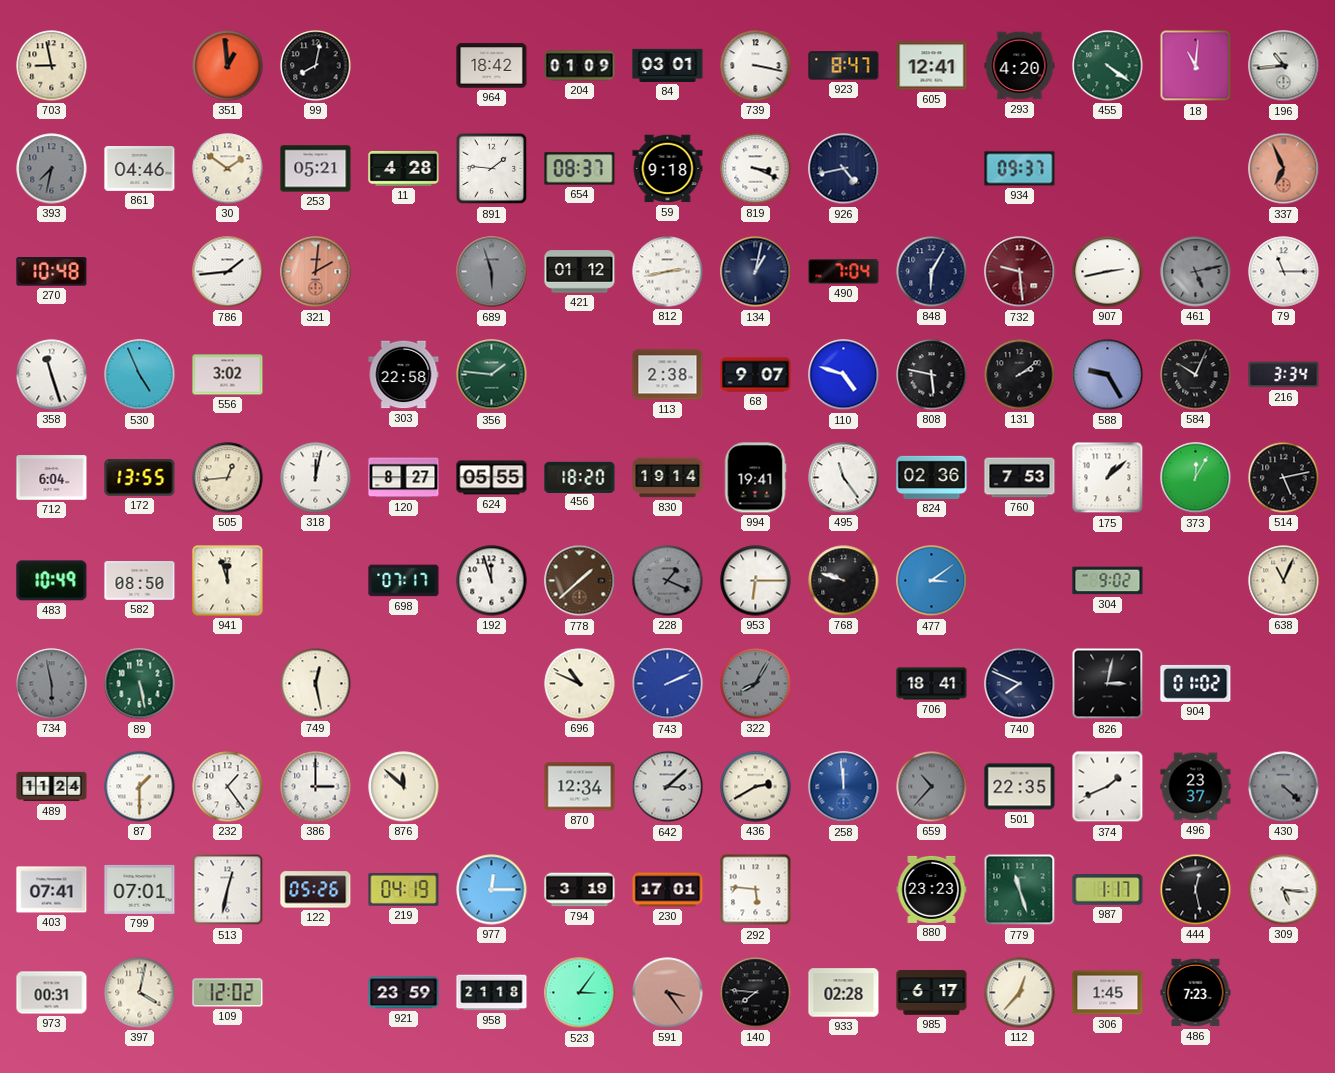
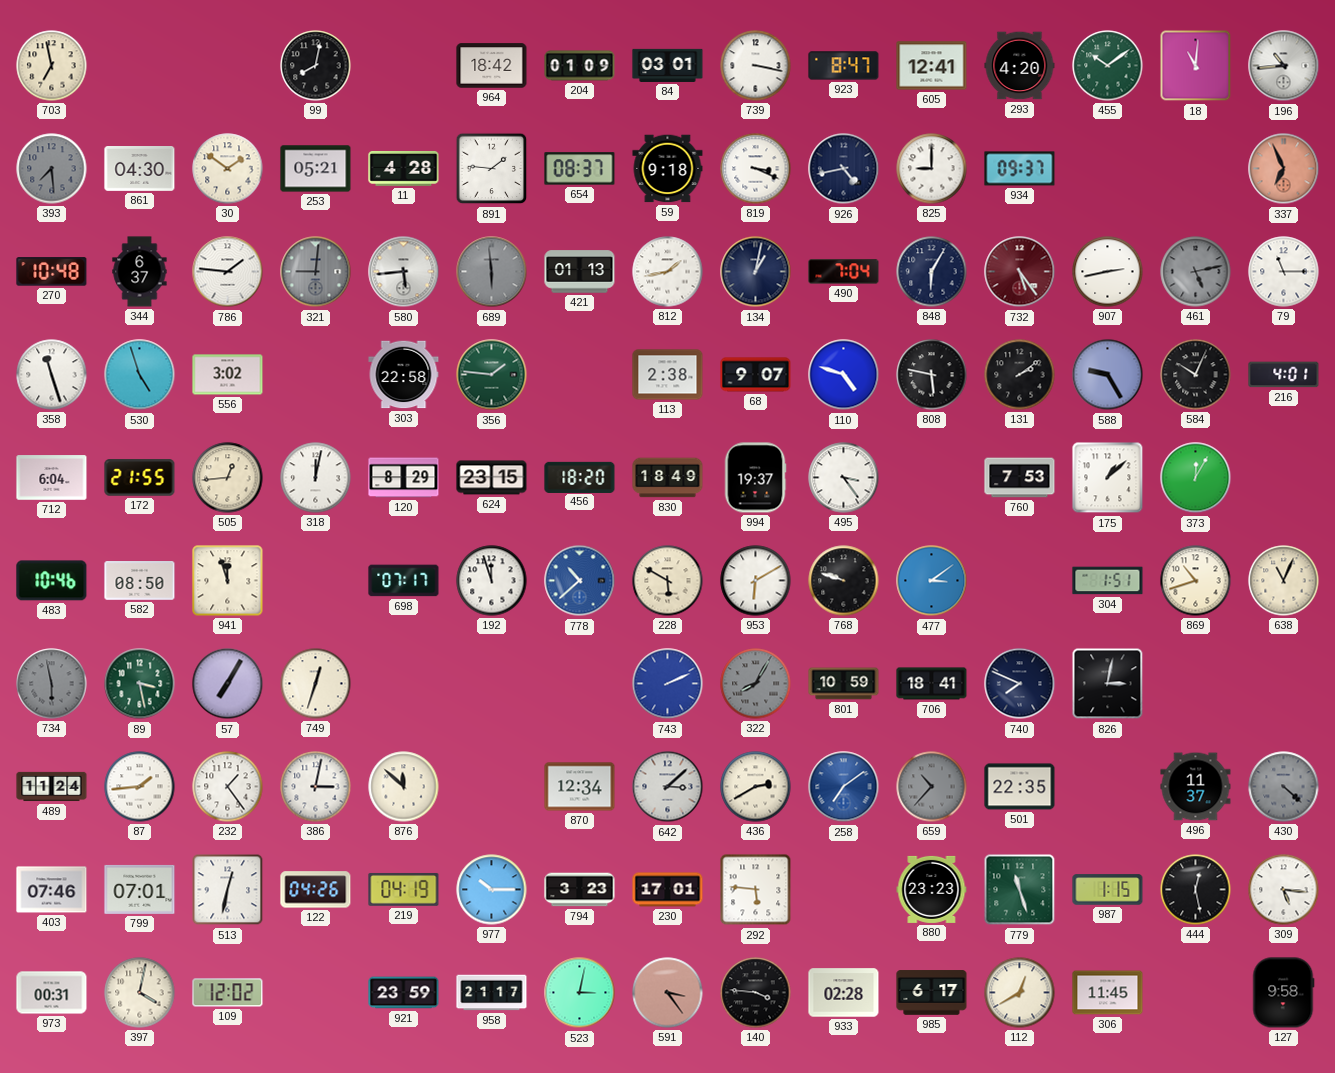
703: 8:58 -> 6:58 (52, 66)
351: 12:59 -> none (228, 66)
455: 4:21 -> 10:09 (1108, 66)
393: 7:32 -> 7:29 (52, 169)
861: 04:46 -> 04:30 (140, 169)
825: none -> 9:00 (932, 169)
344: none -> 6:37 (140, 272)
786: 1:44 -> 1:46 (228, 272)
321: 2:01 -> 9:01 (316, 272)
321 dial: salmon -> grey (316, 272)
580: none -> 5:44 (404, 272)
689: 5:57 -> 5:59 (492, 272)
421: 01:12 -> 01:13 (580, 272)
812: 2:43 -> 1:43 (668, 272)
732: 9:29 -> 5:24 (1020, 272)
530: 4:56 -> 4:57 (140, 375)
216: 3:34 -> 4:01 (1284, 375)
172: 13:55 -> 21:55 (140, 478)
120: 8:27 -> 8:29 (404, 478)
624: 05:55 -> 23:15 (492, 478)
830: 19:14 -> 18:49 (668, 478)
994: 19:41 -> 19:37 (755, 478)
495: 11:24 -> 3:24 (844, 478)
824: 02:36 -> none (932, 477)
514: 5:13 -> none (1284, 478)
483: 10:49 -> 10:46 (52, 581)
778: 1:38 -> 10:38 (580, 581)
778 dial: brown -> blue (580, 581)
228: 1:19 -> 5:50 (668, 581)
228 dial: grey -> cream (668, 581)
953: 6:15 -> 6:10 (756, 581)
304: 9:02 -> 1:51 (1108, 581)
869: none -> 10:42 (1196, 581)
89: 5:28 -> 3:28 (140, 684)
57: none -> 7:05 (228, 684)
749: 12:28 -> 12:33 (316, 684)
696: 10:49 -> none (580, 684)
801: none -> 10:59 (844, 684)
904: 01:02 -> none (1196, 683)
87: 1:30 -> 1:44 (140, 787)
386: 3:00 -> 3:02 (316, 787)
258: 11:59 -> 7:09 (844, 787)
374: 1:41 -> none (1108, 787)
496: 23:37 -> 11:37 (1196, 787)
403: 07:41 -> 07:46 (52, 890)
122: 05:26 -> 04:26 (316, 890)
977: 12:15 -> 10:15 (492, 890)
794: 3:19 -> 3:23 (580, 890)
987: 1:17 -> 1:15 (1108, 890)
958: 21:18 -> 21:17 (492, 993)
523: 3:06 -> 3:02 (580, 993)
140: 7:46 -> 3:46 (756, 993)
112: 12:37 -> 12:40 (1020, 993)
306: 1:45 -> 11:45 (1108, 993)
486: 7:23 -> none (1196, 993)
127: none -> 9:58 (1284, 993)
